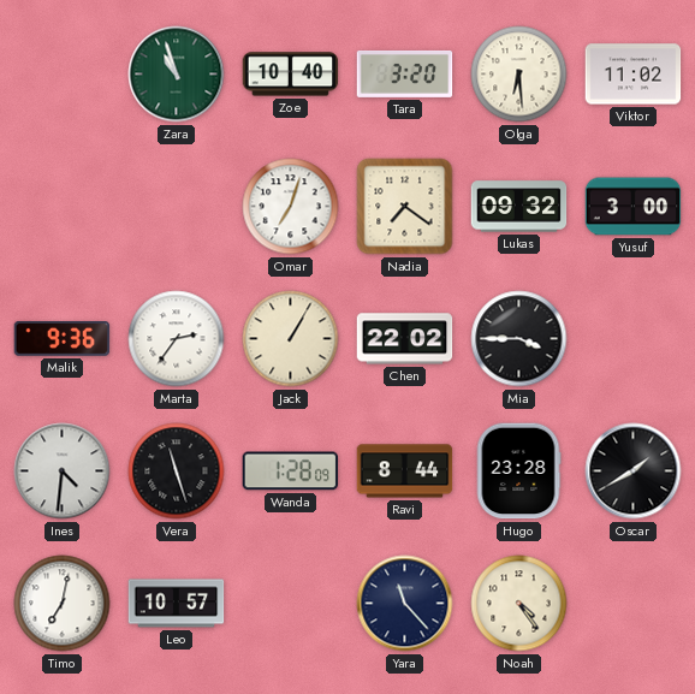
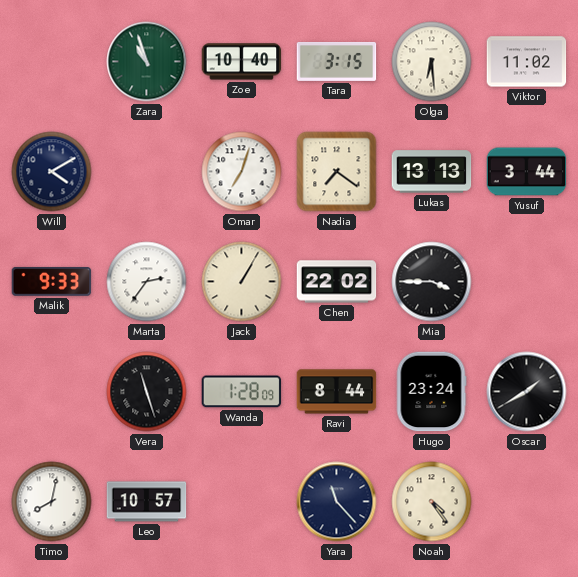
Tara: 3:20 -> 3:15 (337, 61)
Will: none -> 4:10 (52, 172)
Lukas: 09:32 -> 13:13 (432, 172)
Yusuf: 3:00 -> 3:44 (527, 172)
Malik: 9:36 -> 9:33 (52, 282)
Ines: 4:31 -> none (63, 471)
Hugo: 23:28 -> 23:24 (431, 392)
Timo: 7:02 -> 8:02 (52, 502)
